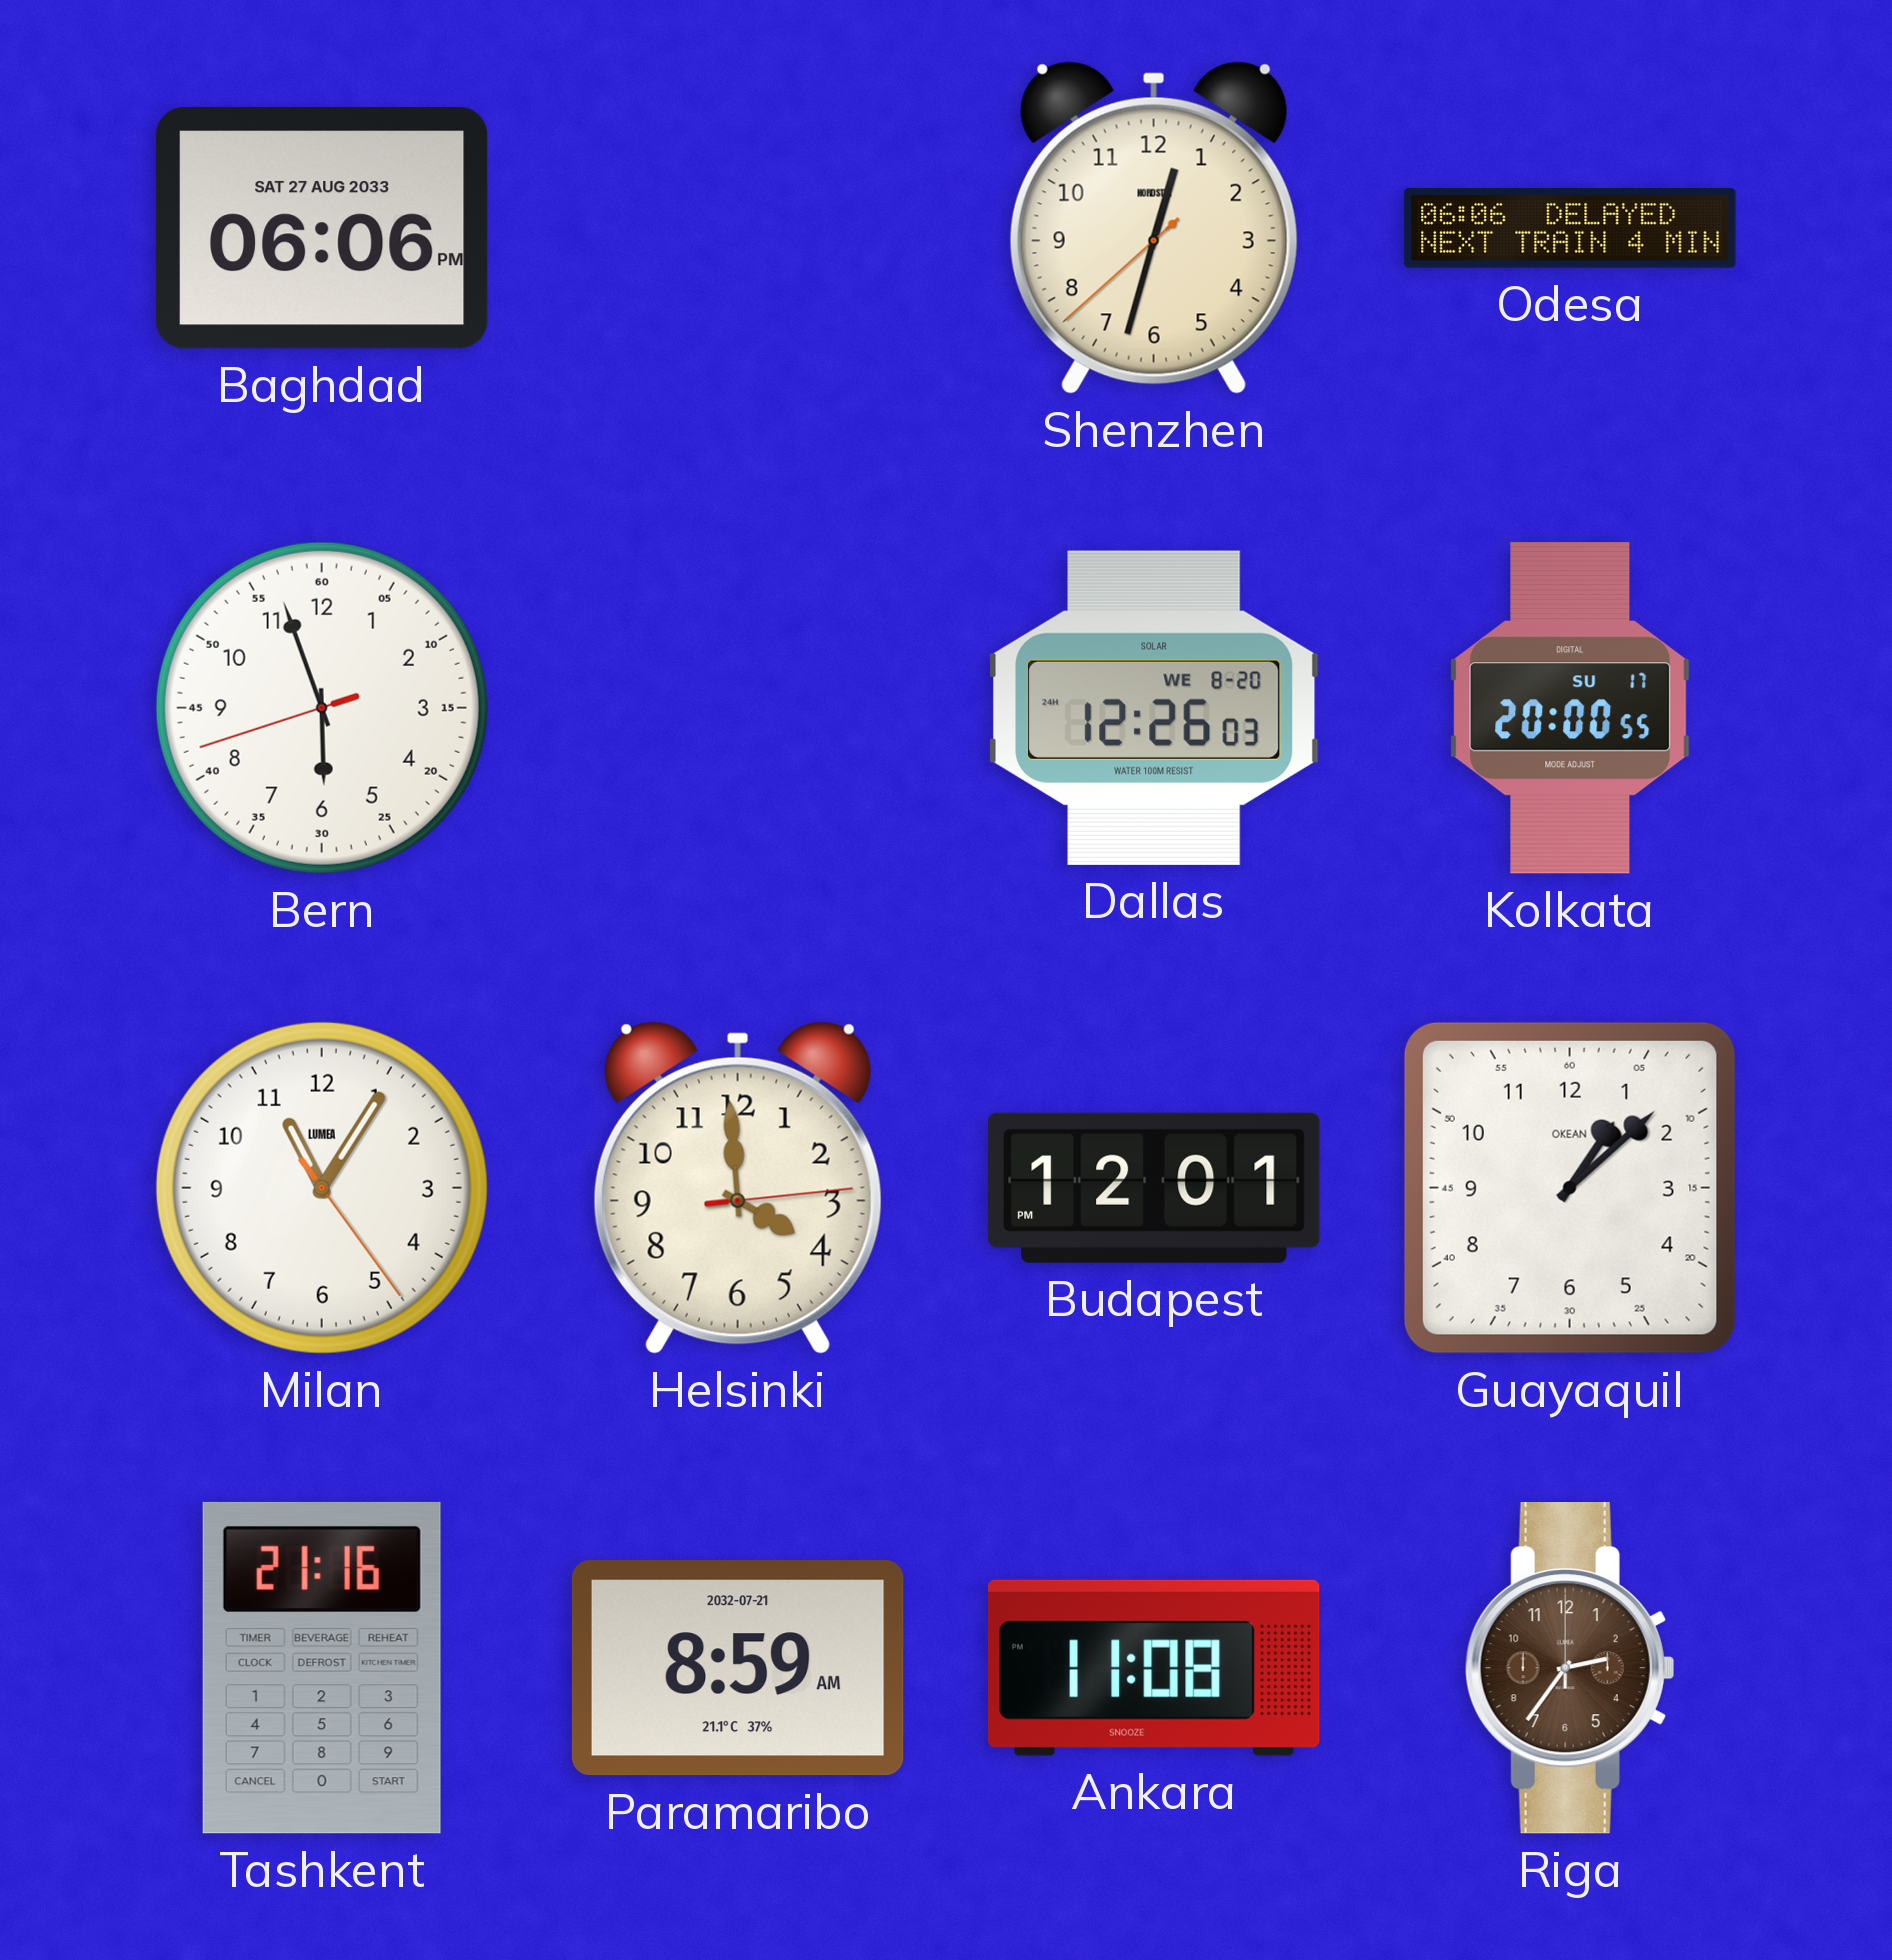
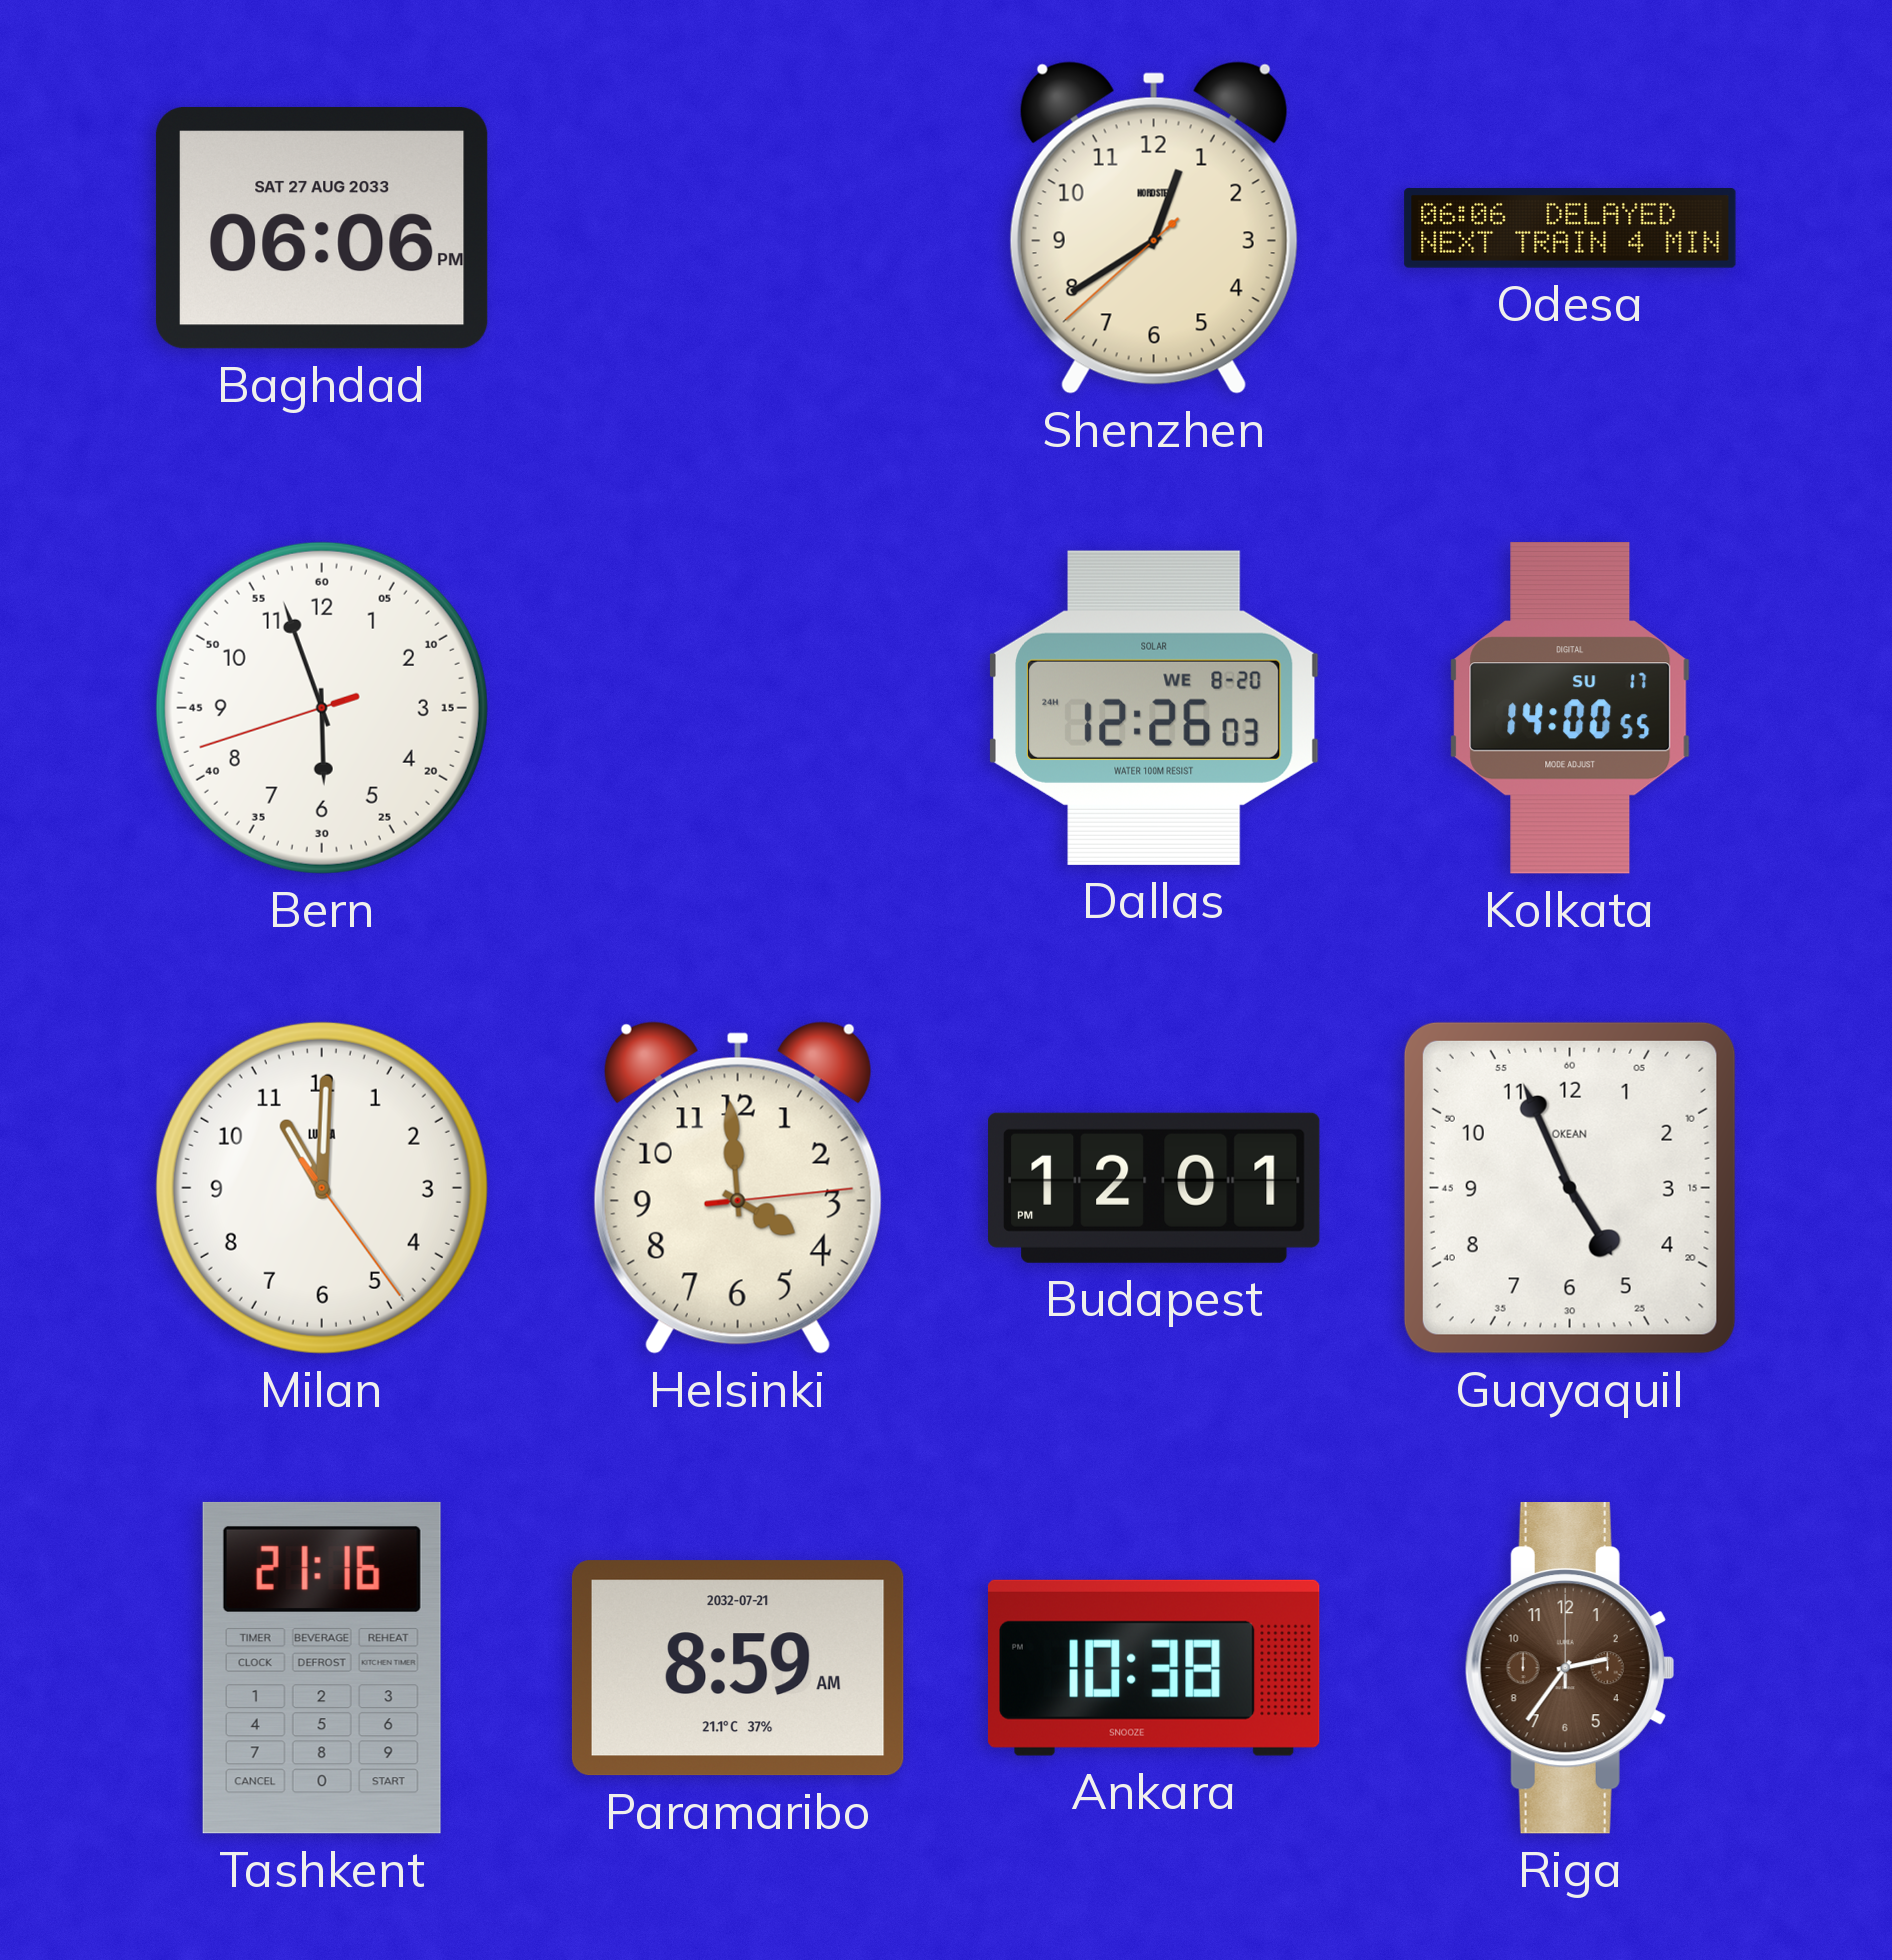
Shenzhen: 12:32 -> 12:39 (1154, 228)
Kolkata: 20:00 -> 14:00 (1570, 708)
Milan: 11:05 -> 11:00 (322, 1188)
Guayaquil: 1:08 -> 4:56 (1570, 1188)
Ankara: 11:08 -> 10:38 (1154, 1668)
